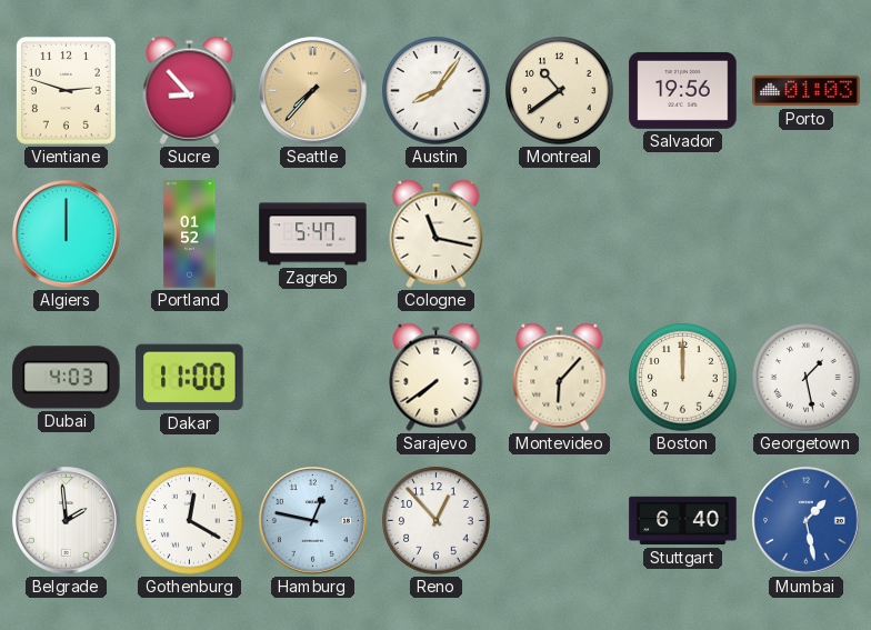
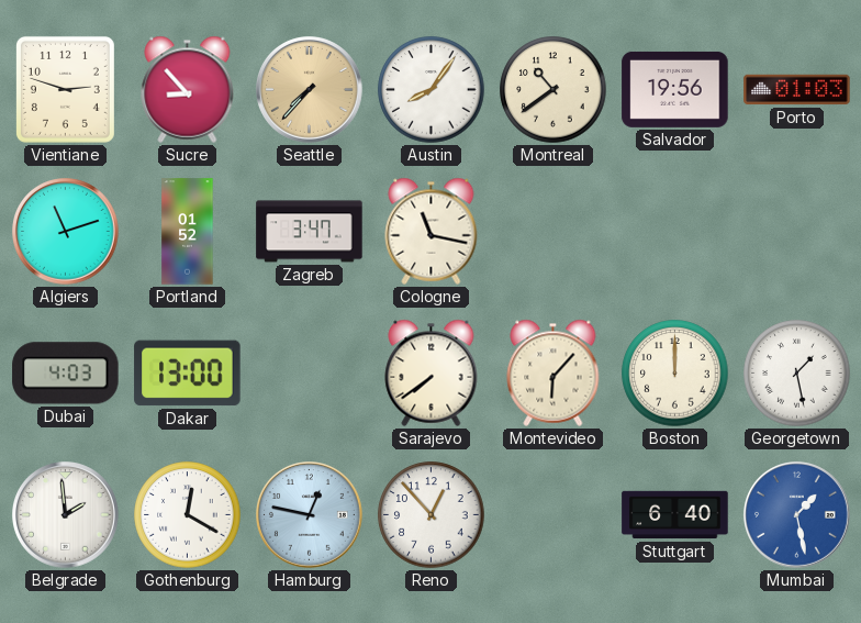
Algiers: 12:00 -> 11:12 (66, 232)
Zagreb: 5:47 -> 3:47 (310, 232)
Dakar: 11:00 -> 13:00 (188, 374)
